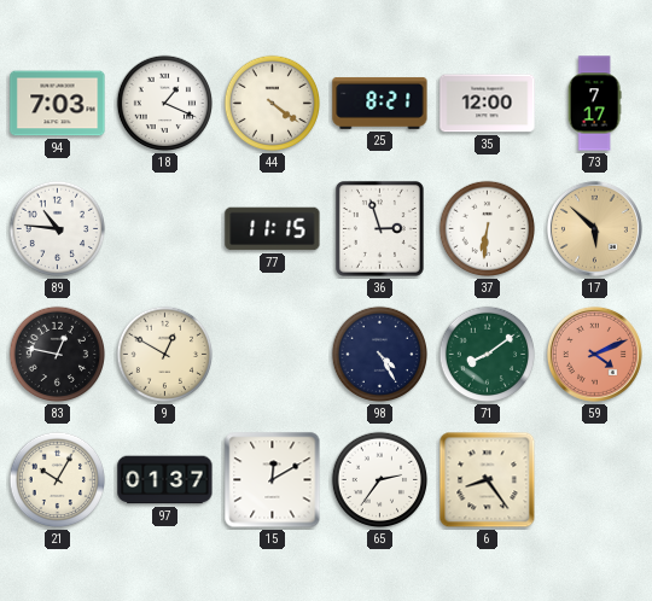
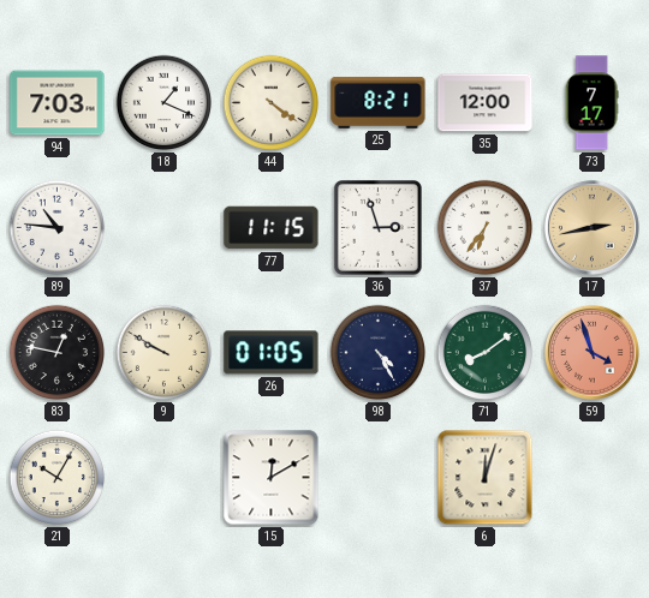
37: 6:31 -> 6:36 (486, 228)
17: 5:52 -> 2:43 (591, 227)
9: 12:50 -> 9:50 (165, 353)
26: none -> 01:05 (272, 353)
59: 4:11 -> 3:57 (591, 352)
97: 01:37 -> none (165, 480)
65: 2:36 -> none (380, 480)
6: 8:24 -> 12:03 (486, 478)
